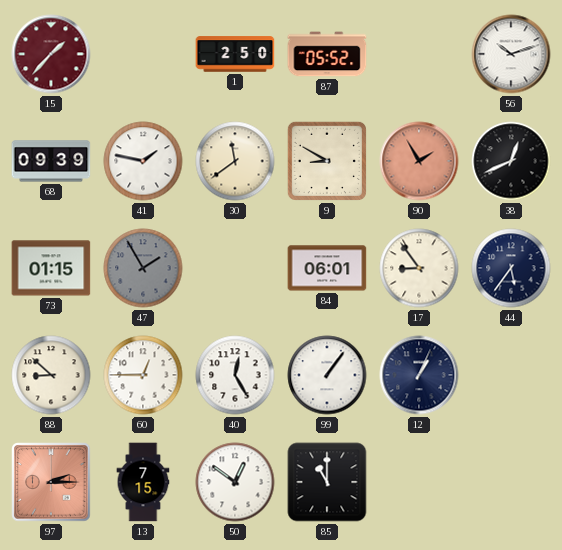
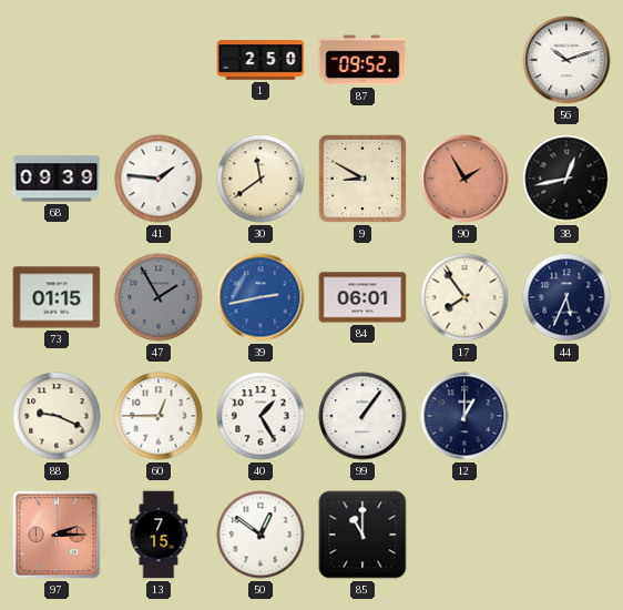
15: 1:37 -> none (51, 54)
87: 05:52 -> 09:52 (362, 60)
41: 1:47 -> 1:46 (159, 179)
38: 12:41 -> 12:43 (566, 179)
39: none -> 2:43 (261, 297)
17: 8:54 -> 7:54 (464, 297)
44: 5:36 -> 5:34 (566, 297)
88: 8:52 -> 9:19 (57, 416)
40: 12:25 -> 1:25 (261, 416)
12: 1:04 -> 1:00 (464, 416)
